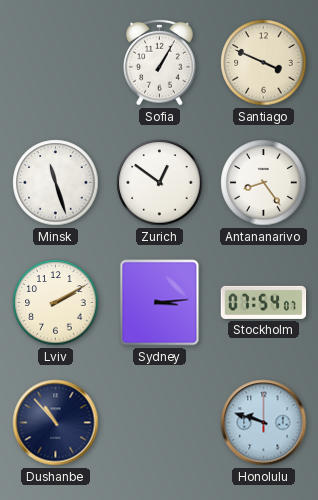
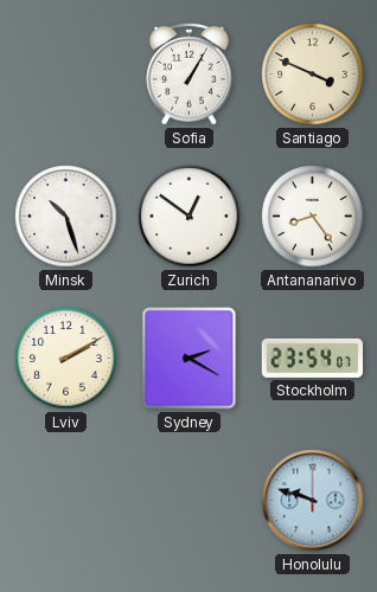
Minsk: 11:27 -> 10:27 (66, 217)
Sydney: 3:14 -> 2:20 (190, 359)
Stockholm: 07:54 -> 23:54 (313, 358)
Dushanbe: 10:53 -> none (56, 423)
